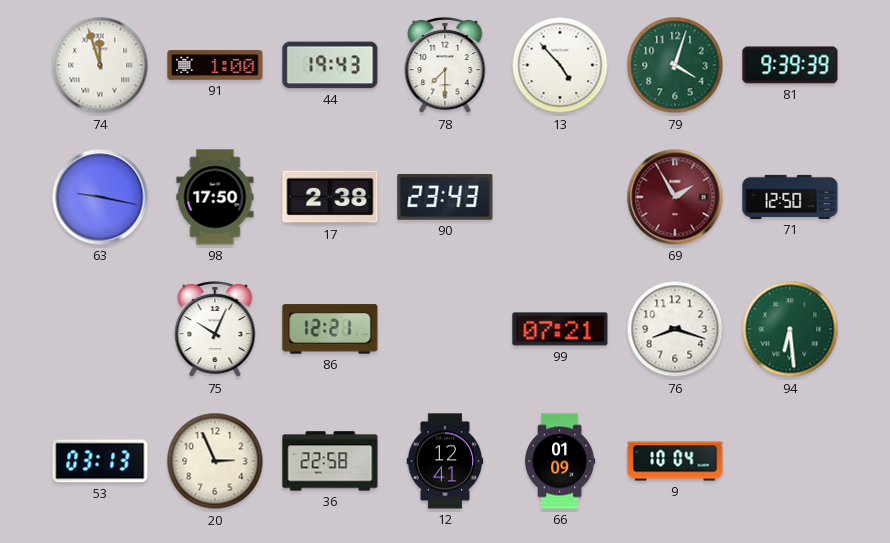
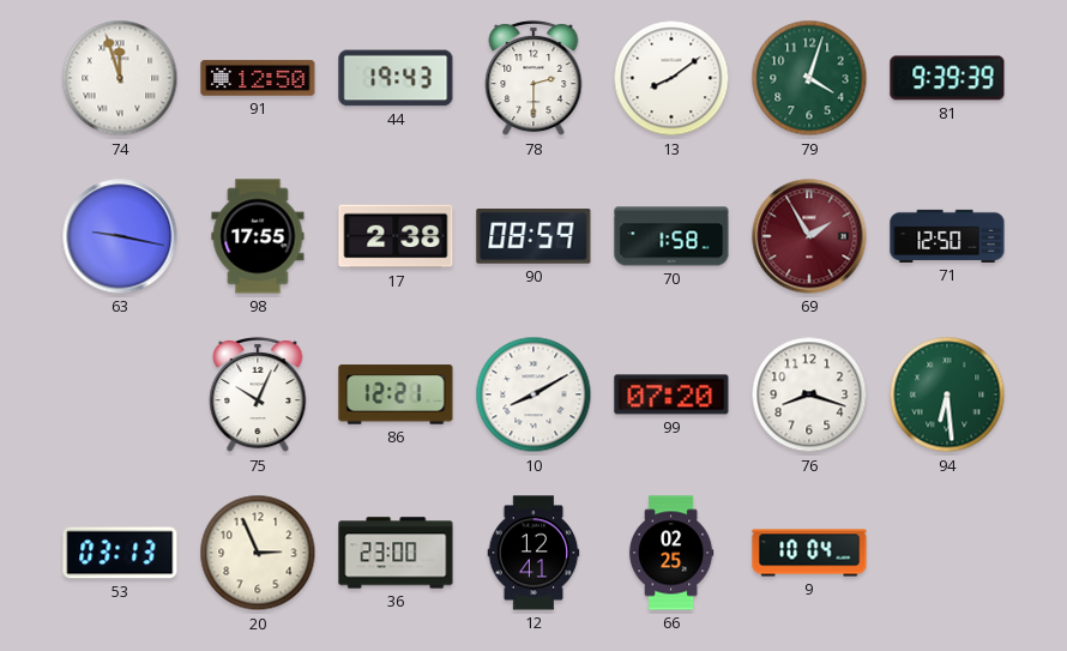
91: 1:00 -> 12:50 (258, 78)
78: 7:30 -> 2:30 (533, 78)
13: 4:53 -> 8:09 (671, 78)
98: 17:50 -> 17:55 (258, 236)
90: 23:43 -> 08:59 (533, 237)
70: none -> 1:58 (671, 236)
10: none -> 8:10 (533, 394)
99: 07:21 -> 07:20 (671, 394)
36: 22:58 -> 23:00 (396, 553)
66: 01:09 -> 02:25 (671, 553)
